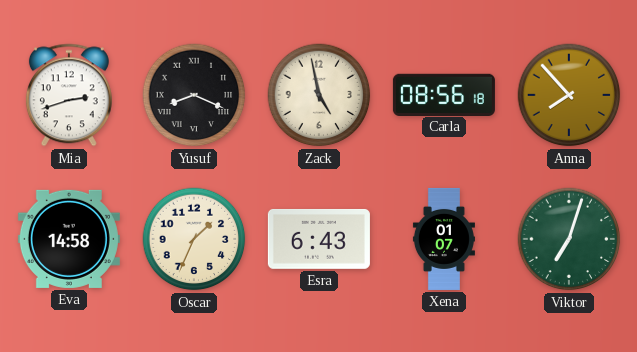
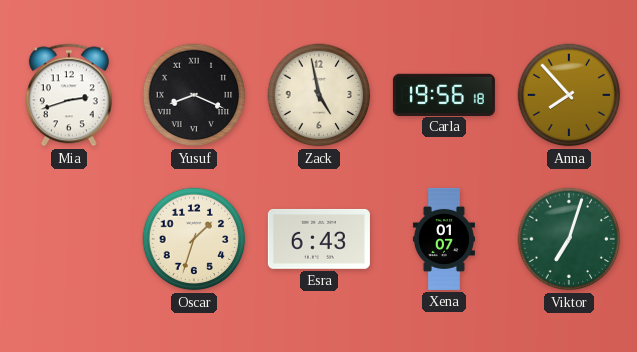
Carla: 08:56 -> 19:56 (444, 94)
Eva: 14:58 -> none (69, 239)
Oscar: 1:34 -> 1:33 (194, 239)
